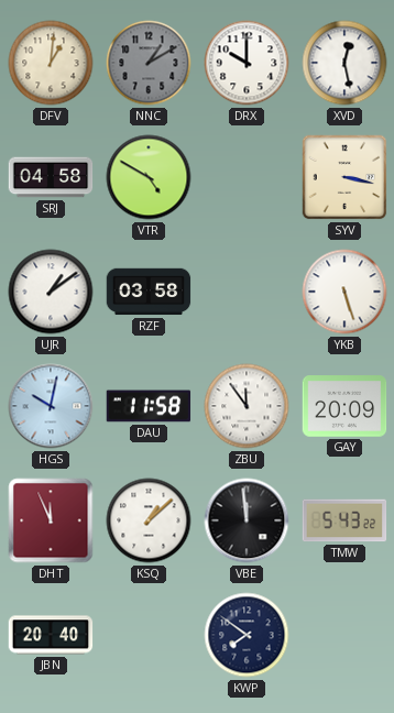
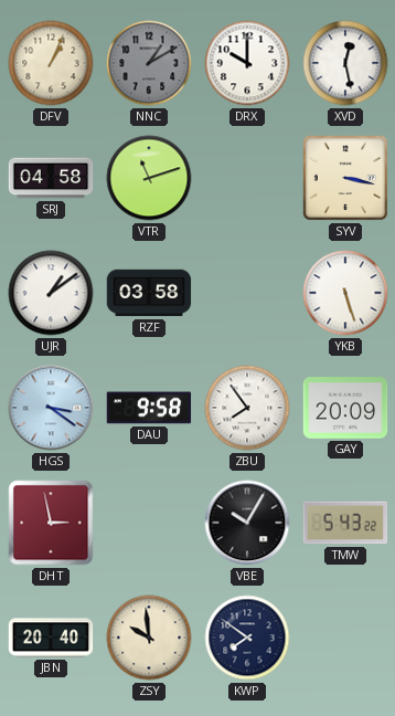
DFV: 1:01 -> 1:04 (51, 63)
VTR: 4:50 -> 11:12 (149, 178)
HGS: 10:02 -> 3:21 (51, 408)
DAU: 11:58 -> 9:58 (149, 408)
ZBU: 11:54 -> 7:54 (247, 408)
DHT: 11:56 -> 2:58 (51, 523)
KSQ: 1:08 -> none (149, 520)
VBE: 11:59 -> 10:05 (247, 523)
ZSY: none -> 9:59 (149, 638)
